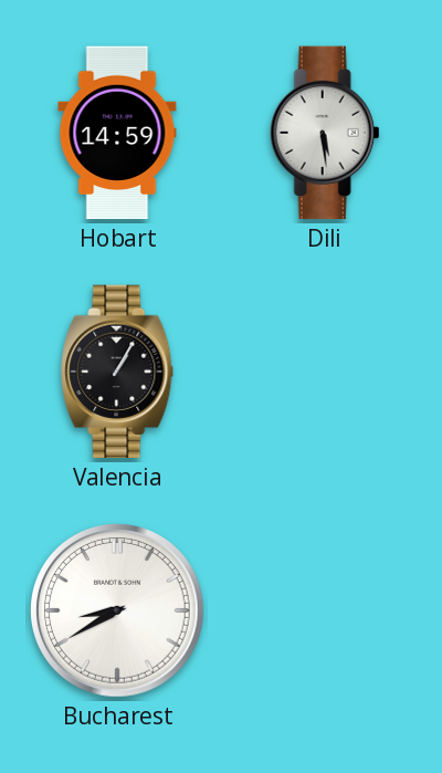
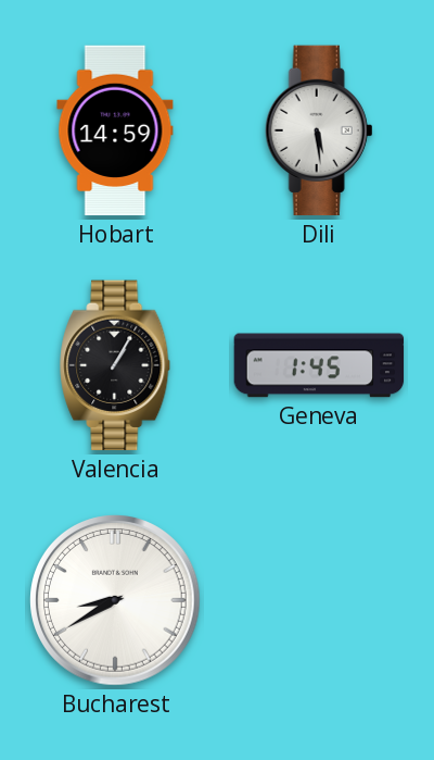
Geneva: none -> 1:45 (319, 365)
